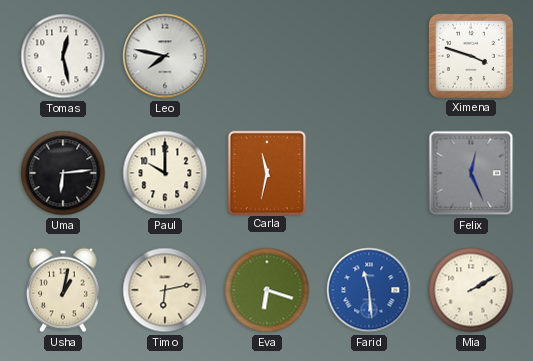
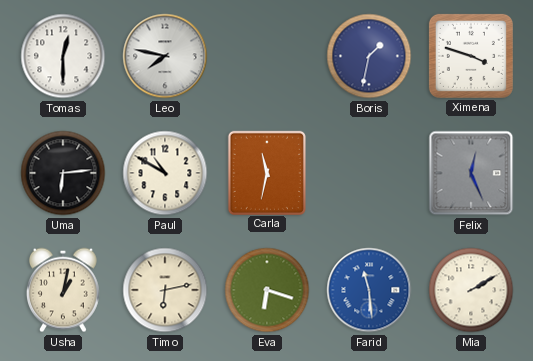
Tomas: 12:28 -> 12:30 (63, 56)
Boris: none -> 1:32 (369, 56)
Paul: 10:00 -> 10:50 (165, 173)
